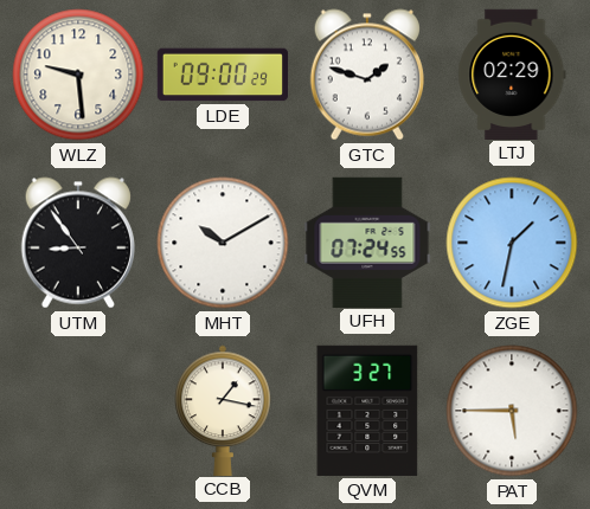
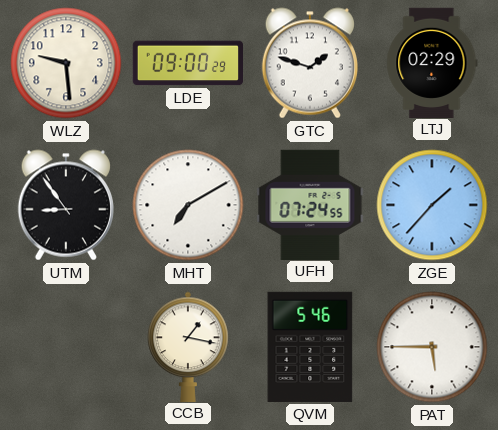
MHT: 10:10 -> 7:10 (188, 205)
ZGE: 1:32 -> 1:37 (432, 205)
QVM: 3:27 -> 5:46 (310, 347)
